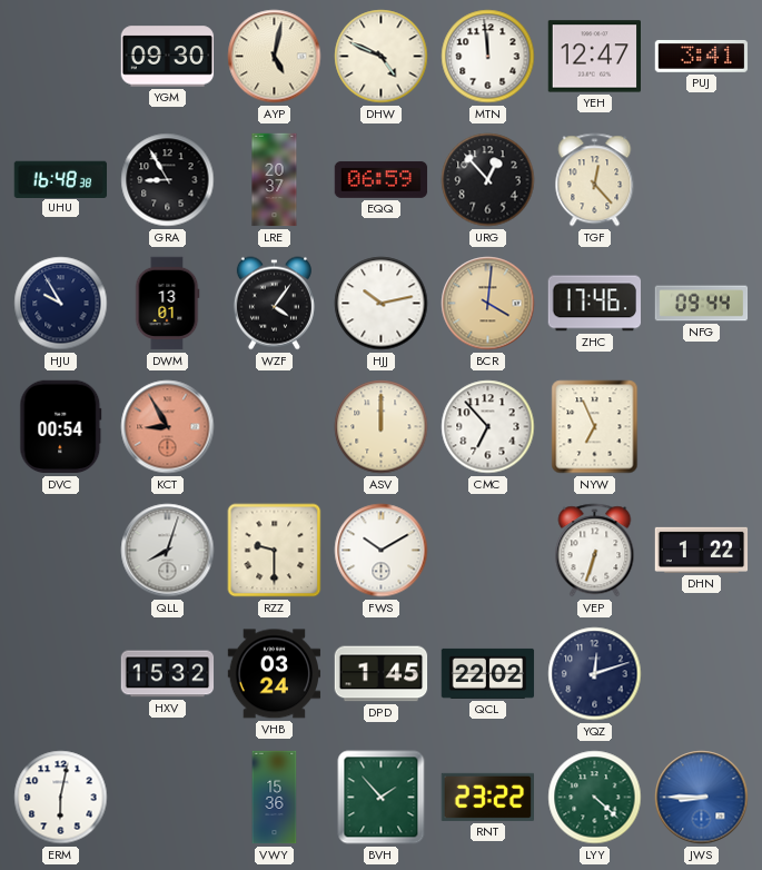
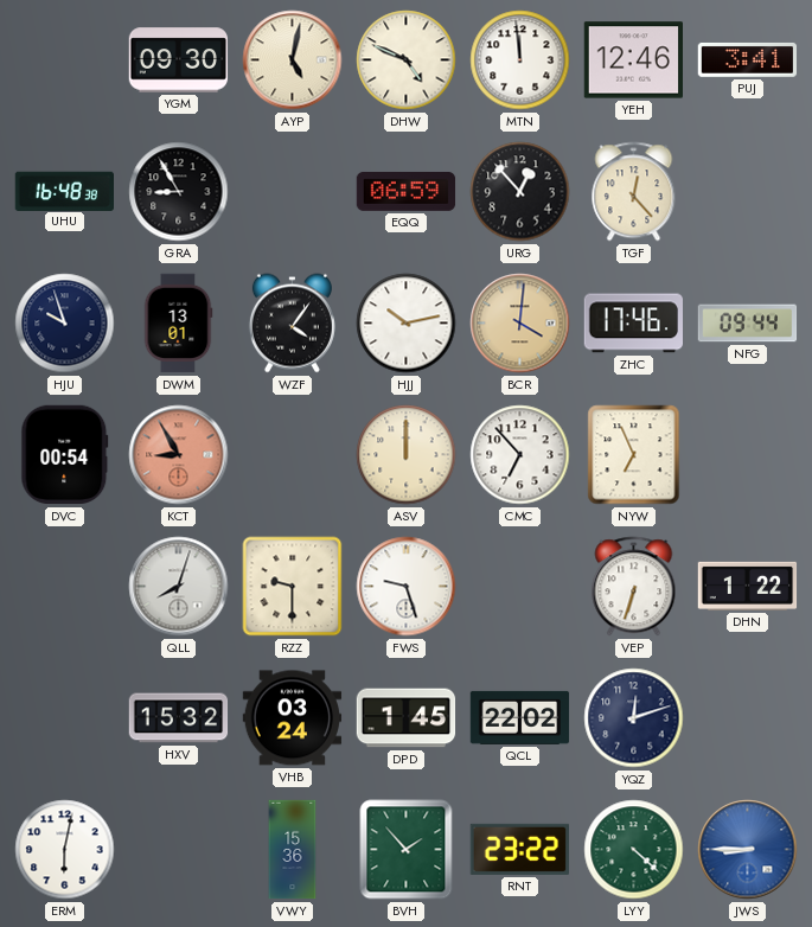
YEH: 12:47 -> 12:46 (634, 60)
LRE: 20:37 -> none (275, 180)
HJU: 9:55 -> 9:57 (65, 324)
FWS: 10:10 -> 9:27 (407, 587)
